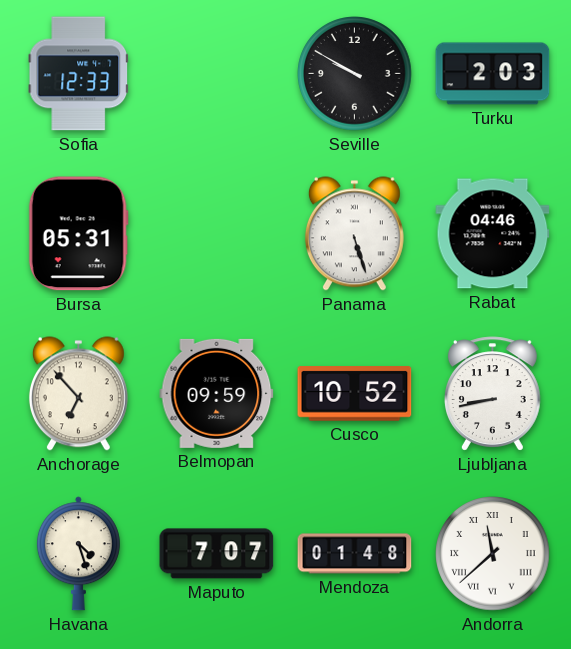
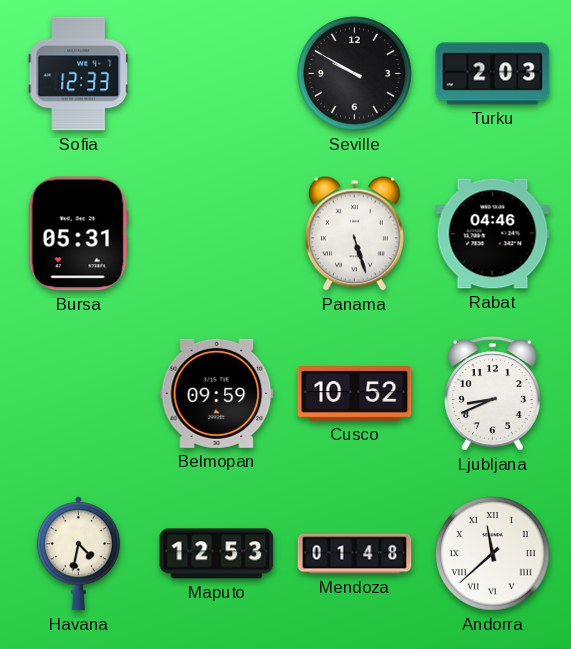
Anchorage: 6:53 -> none (78, 394)
Ljubljana: 8:43 -> 8:41 (492, 394)
Havana: 4:27 -> 4:32 (78, 554)
Maputo: 7:07 -> 12:53 (217, 554)
